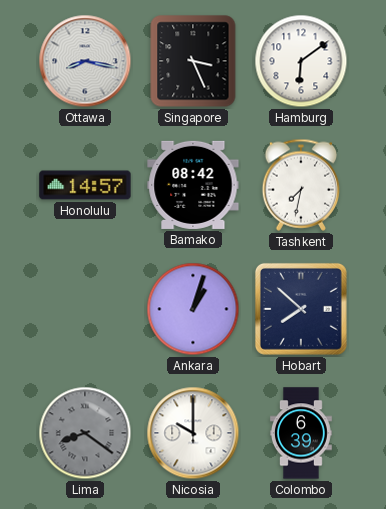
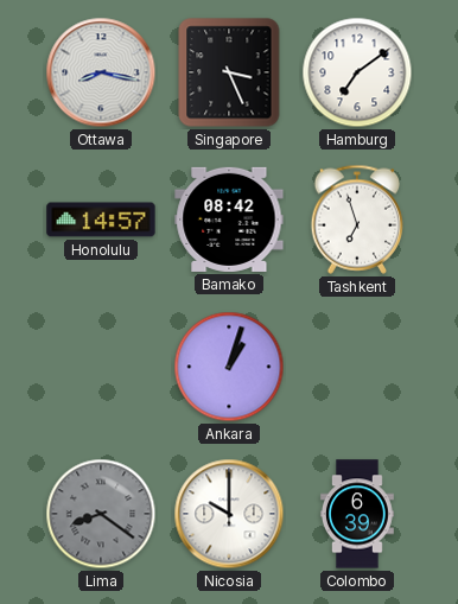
Hamburg: 6:09 -> 7:09 (357, 72)
Tashkent: 7:32 -> 6:57 (357, 220)
Hobart: 7:52 -> none (301, 309)
